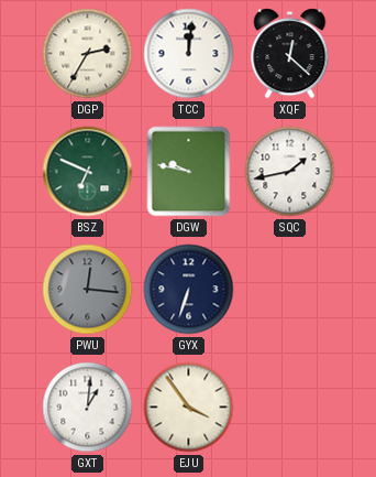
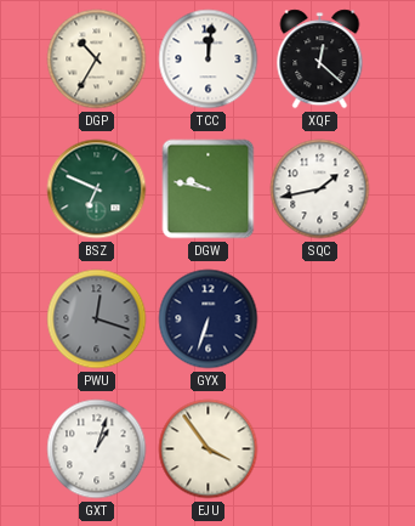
DGP: 2:35 -> 10:35 (97, 60)
PWU: 12:16 -> 12:18 (97, 319)
GXT: 1:01 -> 1:03 (97, 449)
